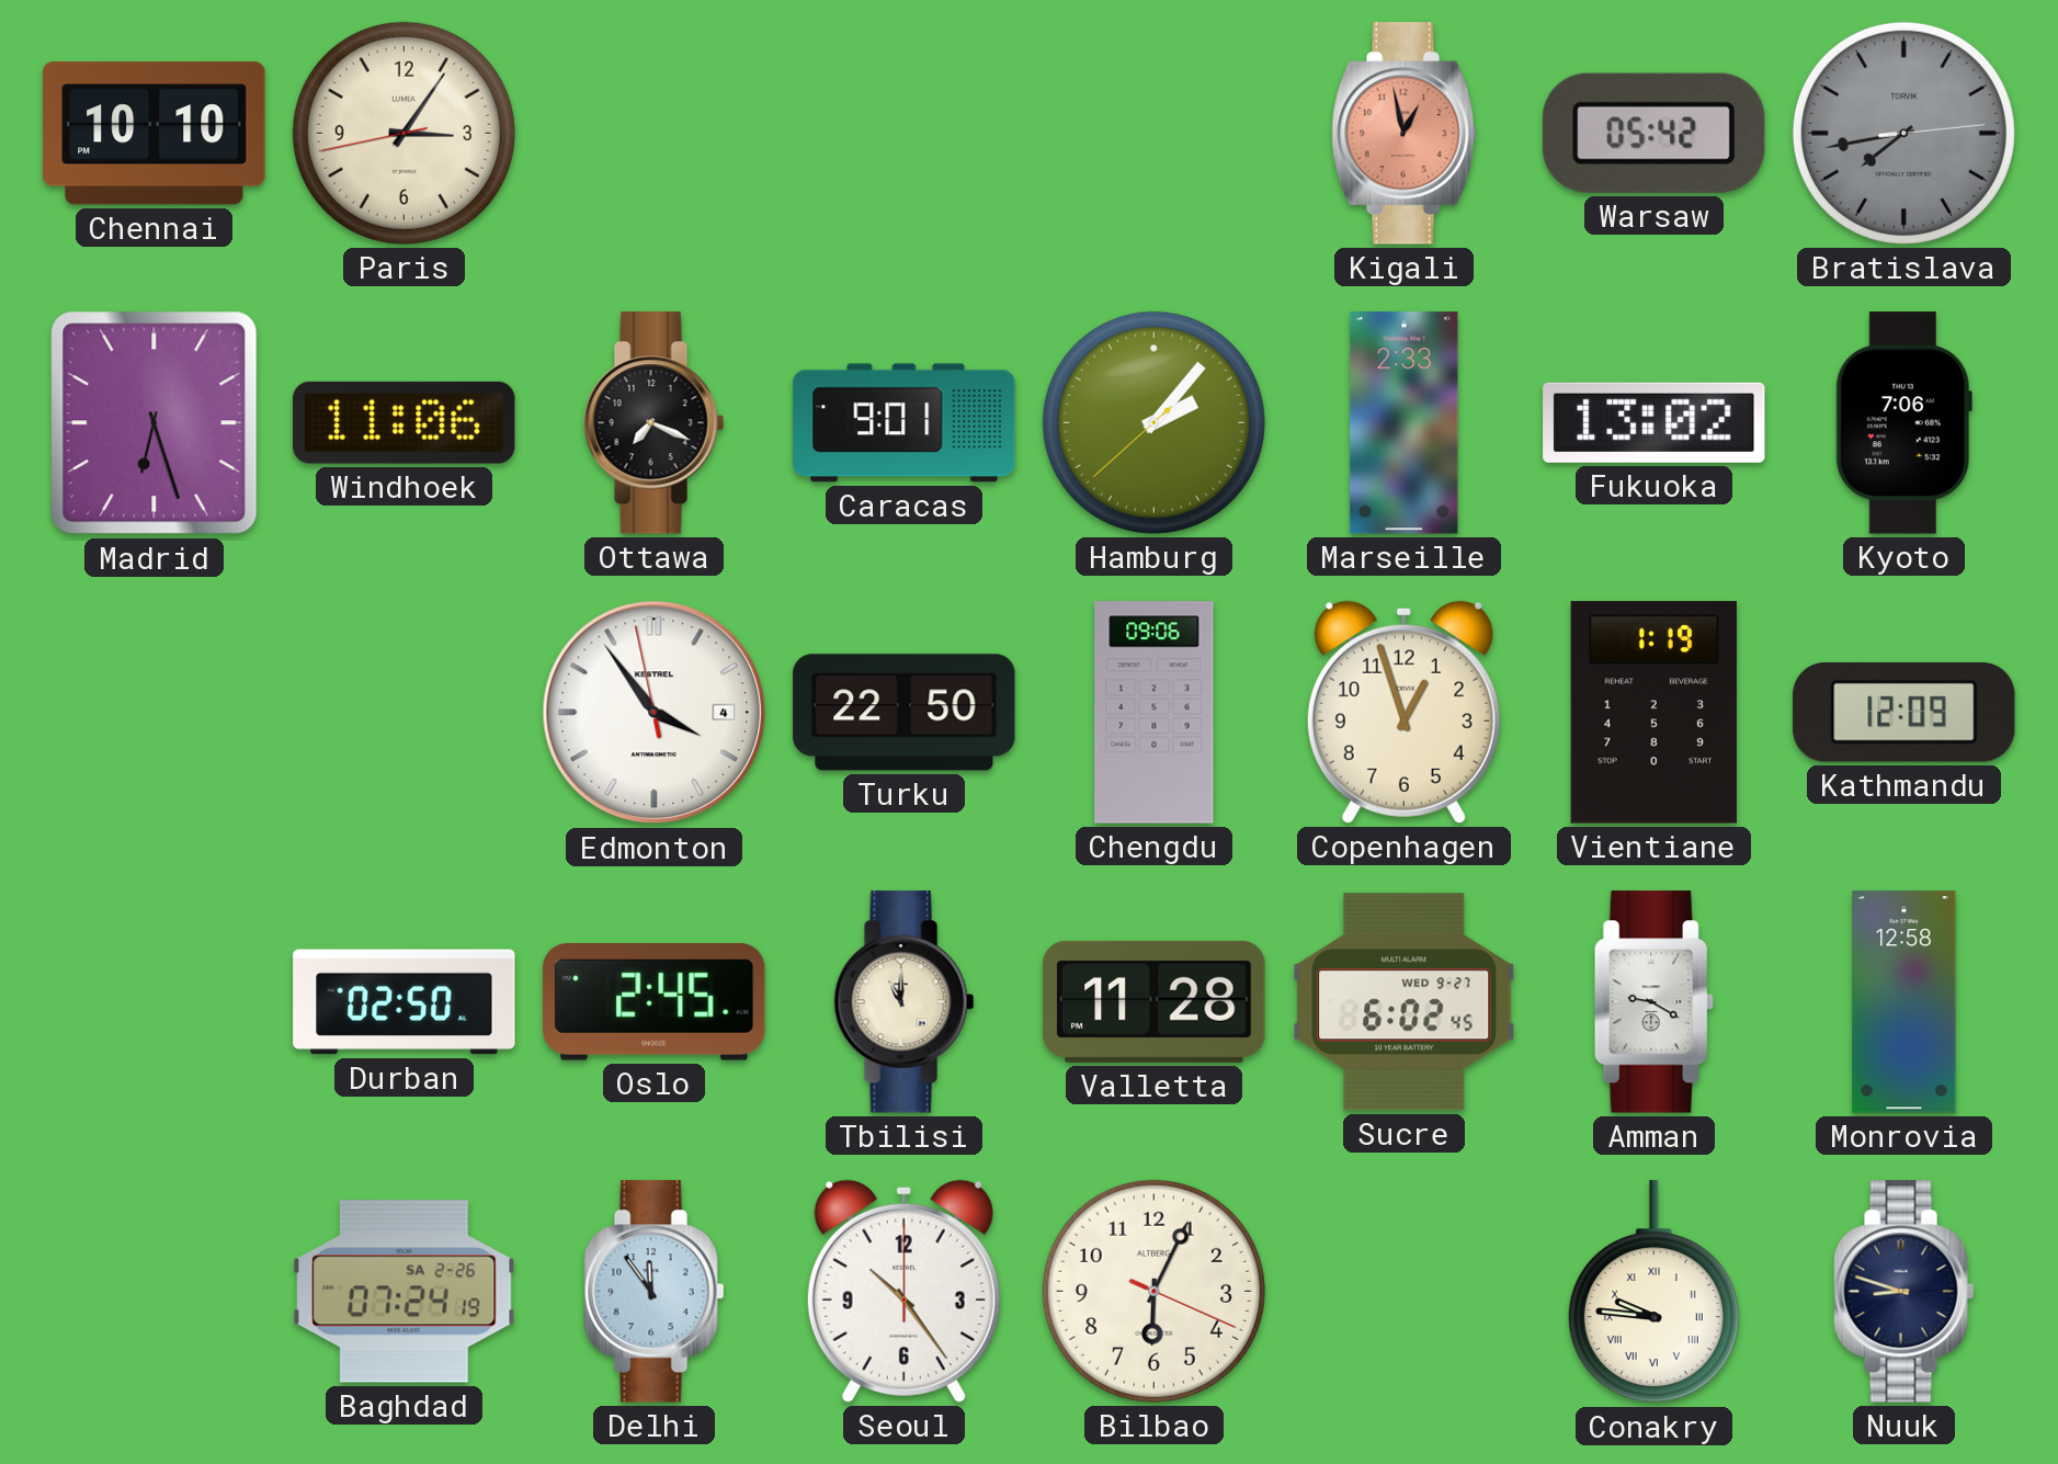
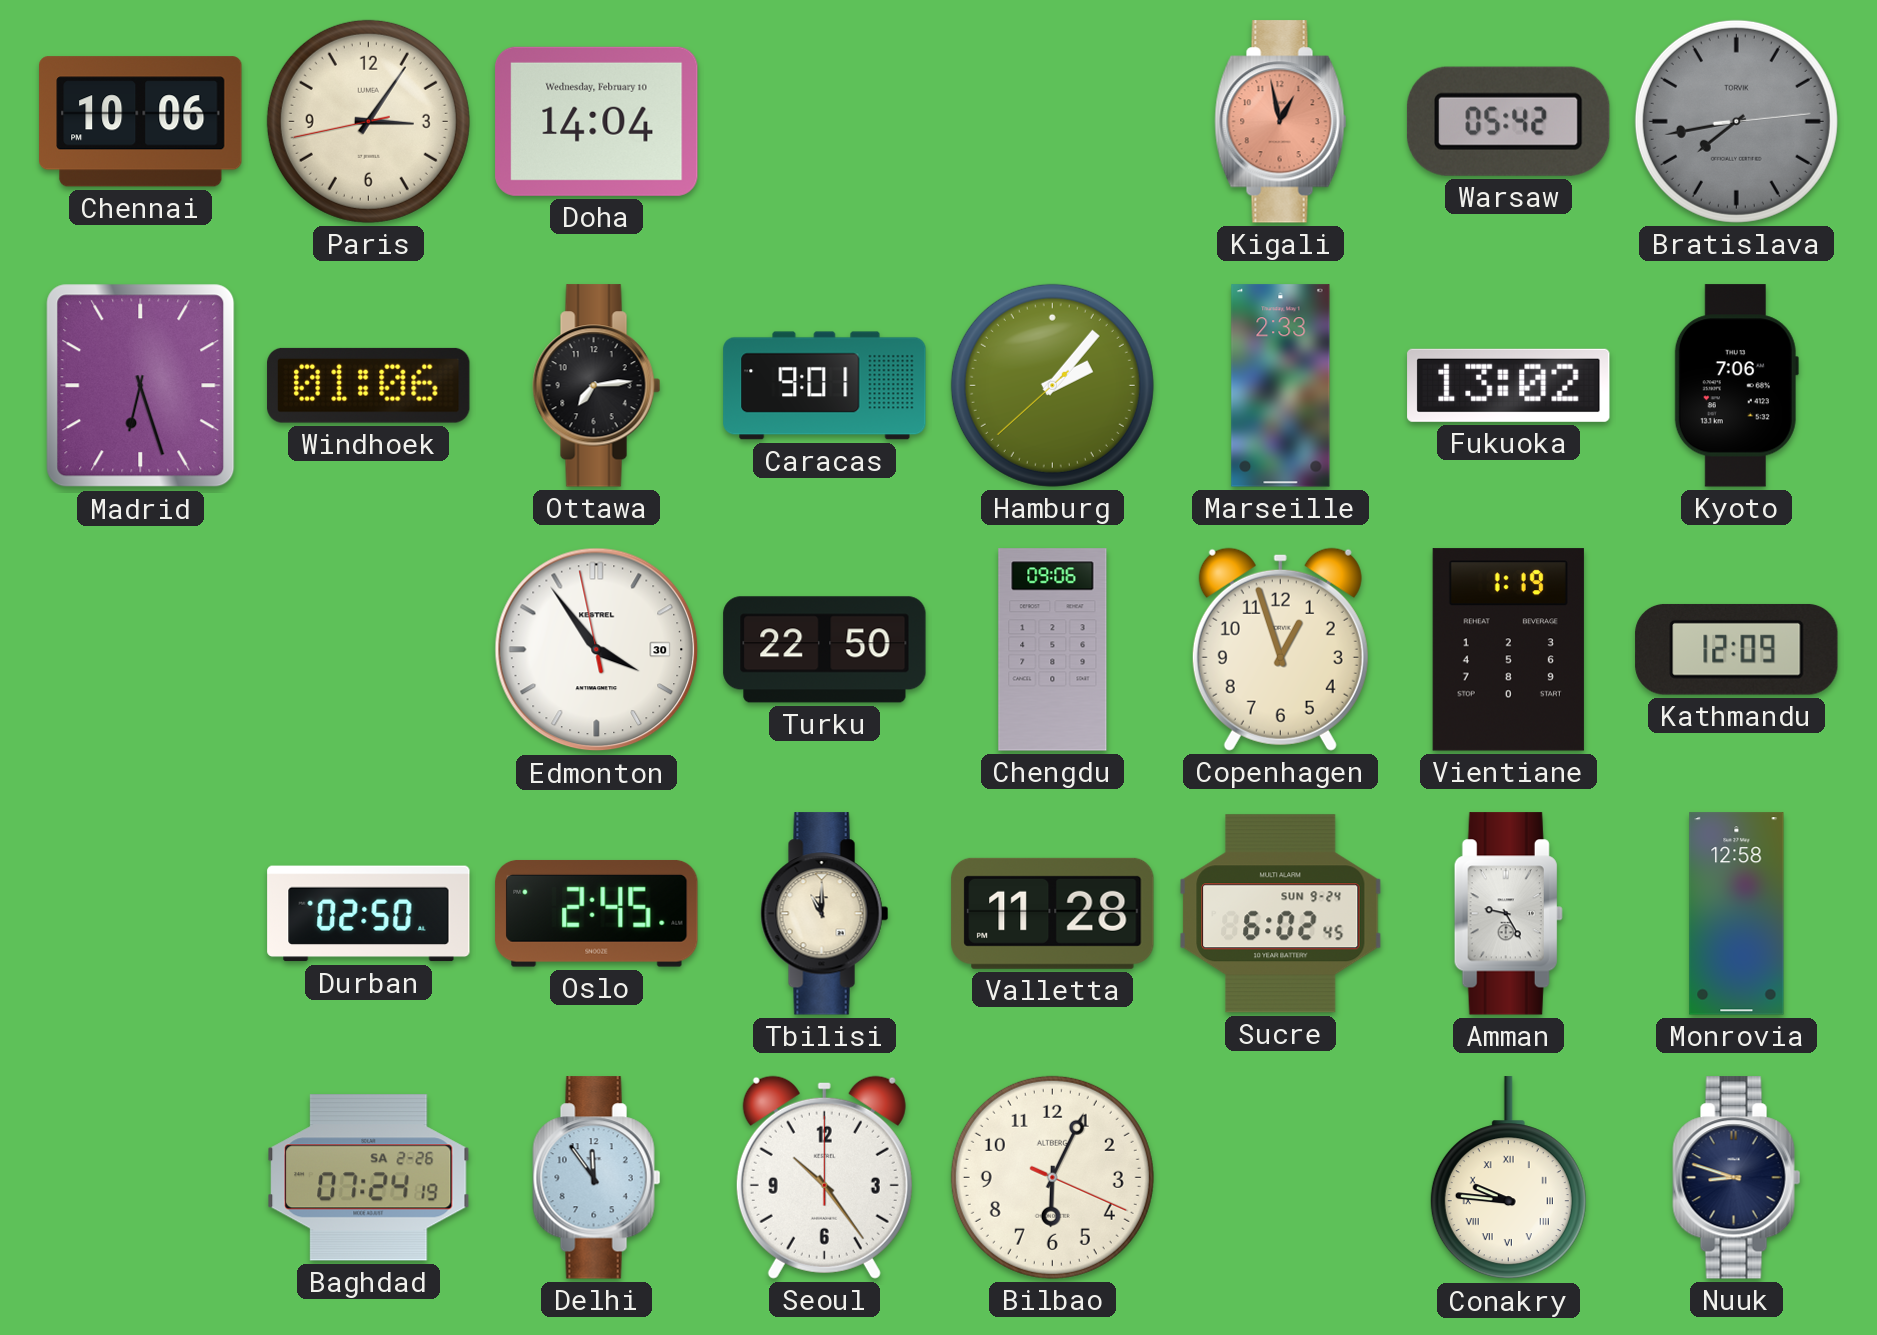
Chennai: 10:10 -> 10:06 (141, 122)
Doha: none -> 14:04 (597, 121)
Windhoek: 11:06 -> 01:06 (369, 385)
Ottawa: 7:19 -> 7:14 (597, 386)
Edmonton date: 4 -> 30 (597, 650)
Sucre date: WED 9-27 -> SUN 9-24 (1281, 914)
Amman: 9:20 -> 9:25 (1508, 914)
